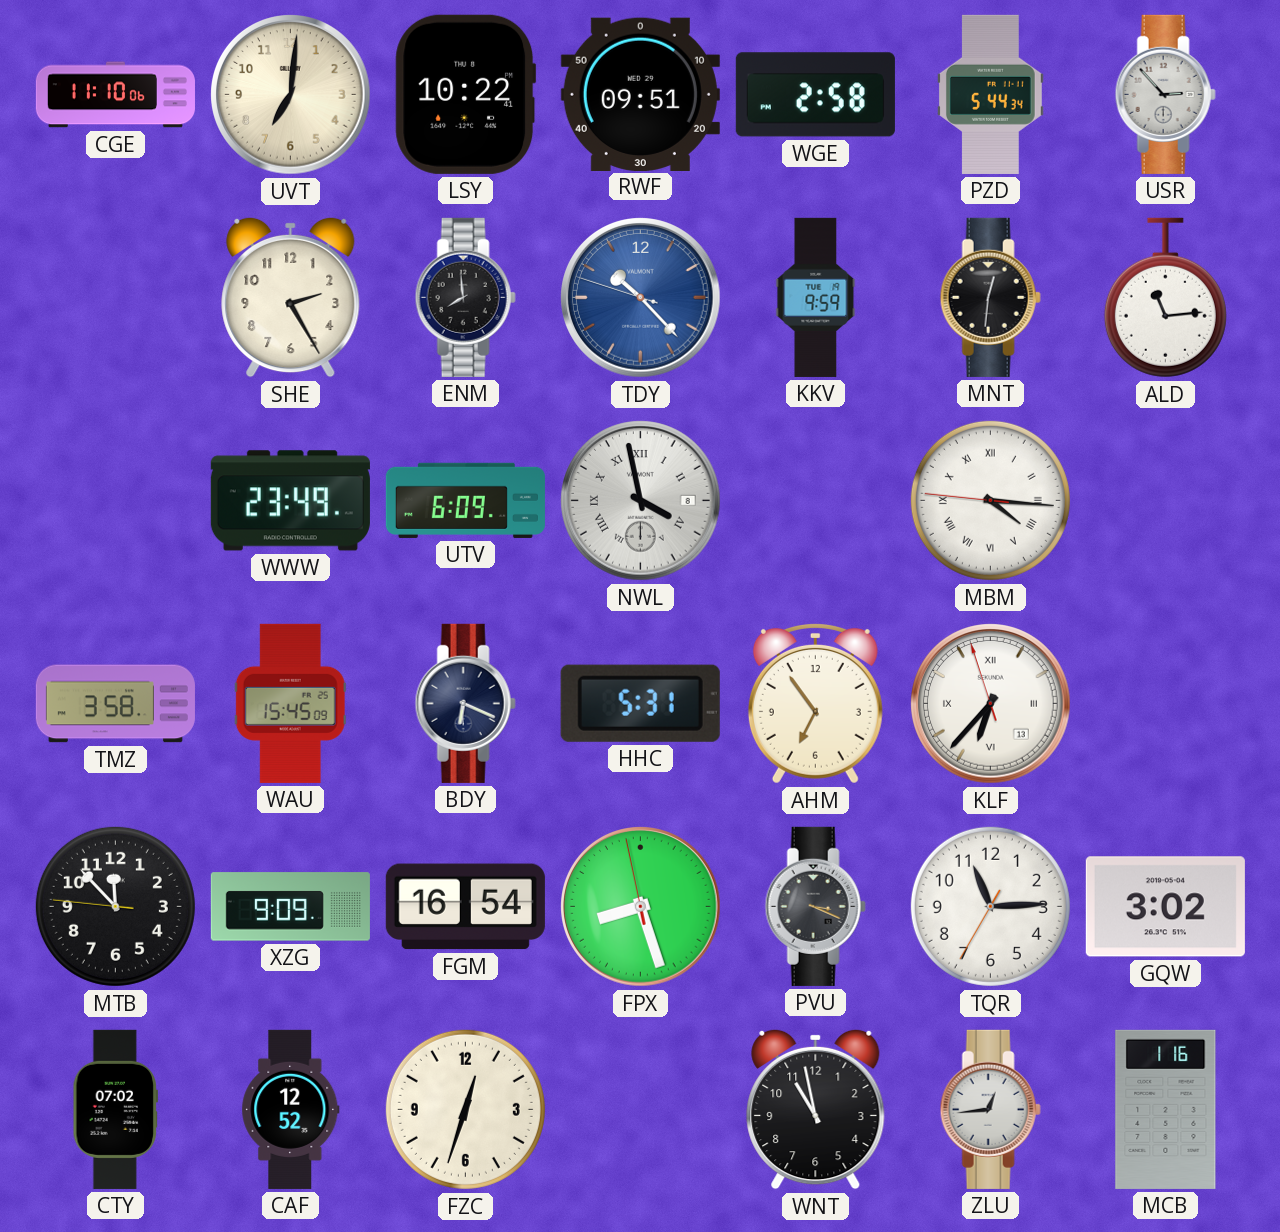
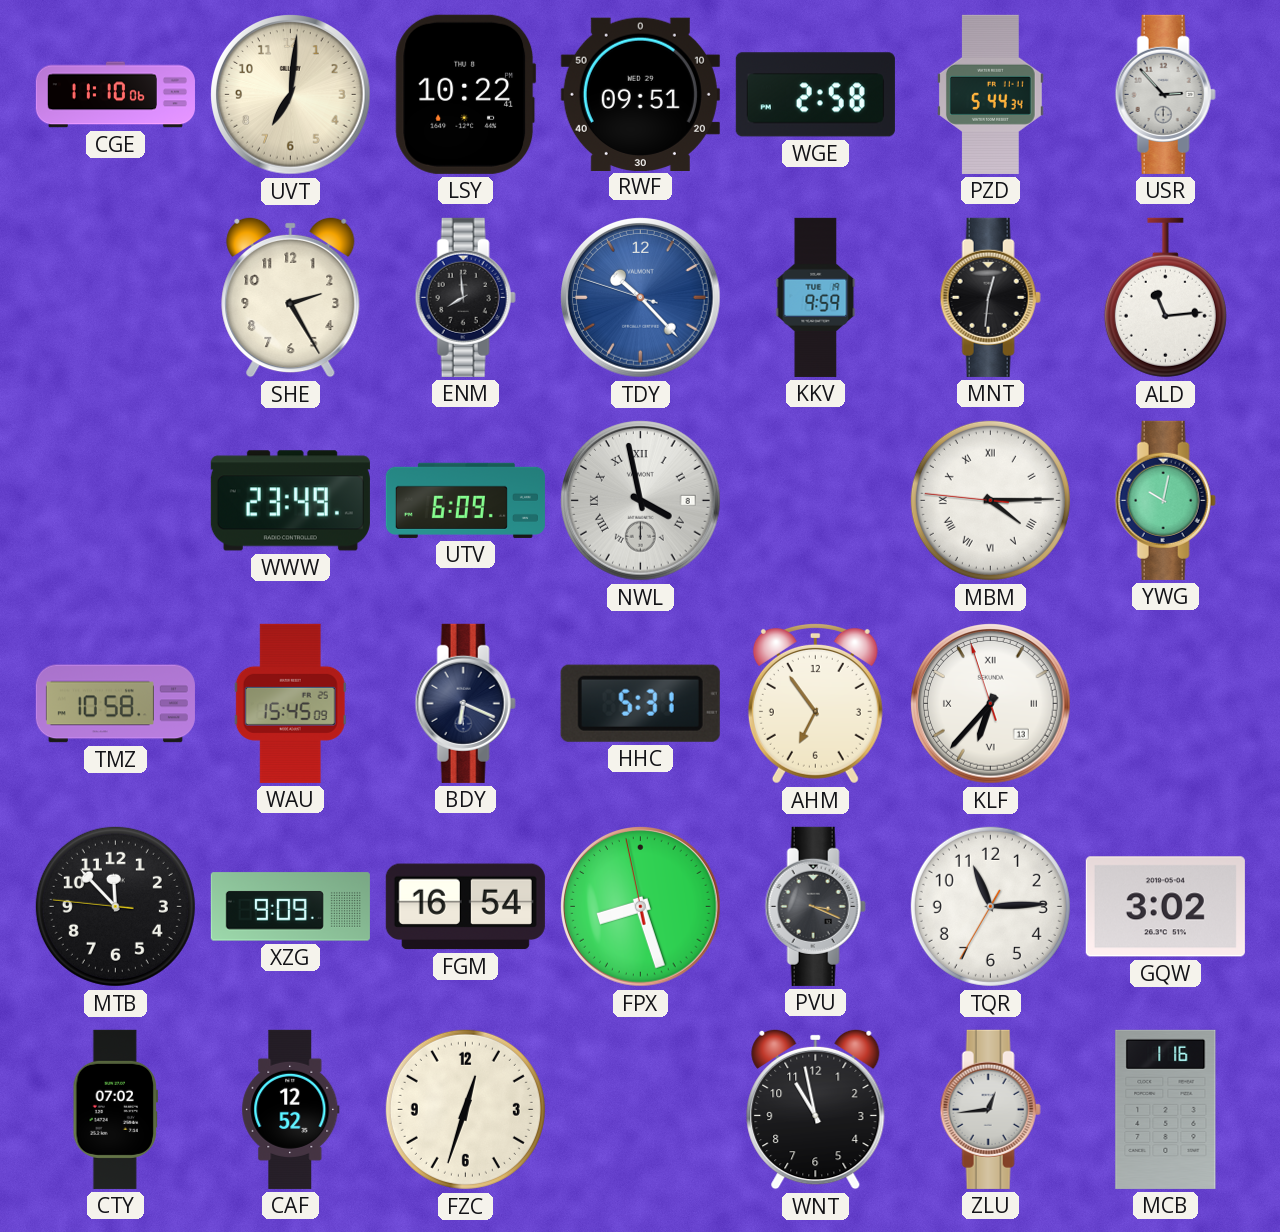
MBM: 4:15 -> 4:14 (990, 500)
YWG: none -> 10:02 (1165, 500)
TMZ: 3:58 -> 10:58 (115, 704)
